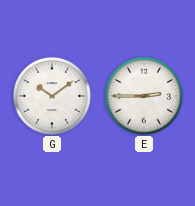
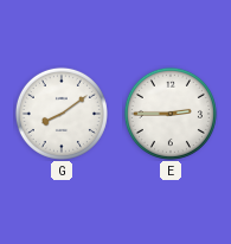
G: 10:09 -> 8:09 (62, 114)
